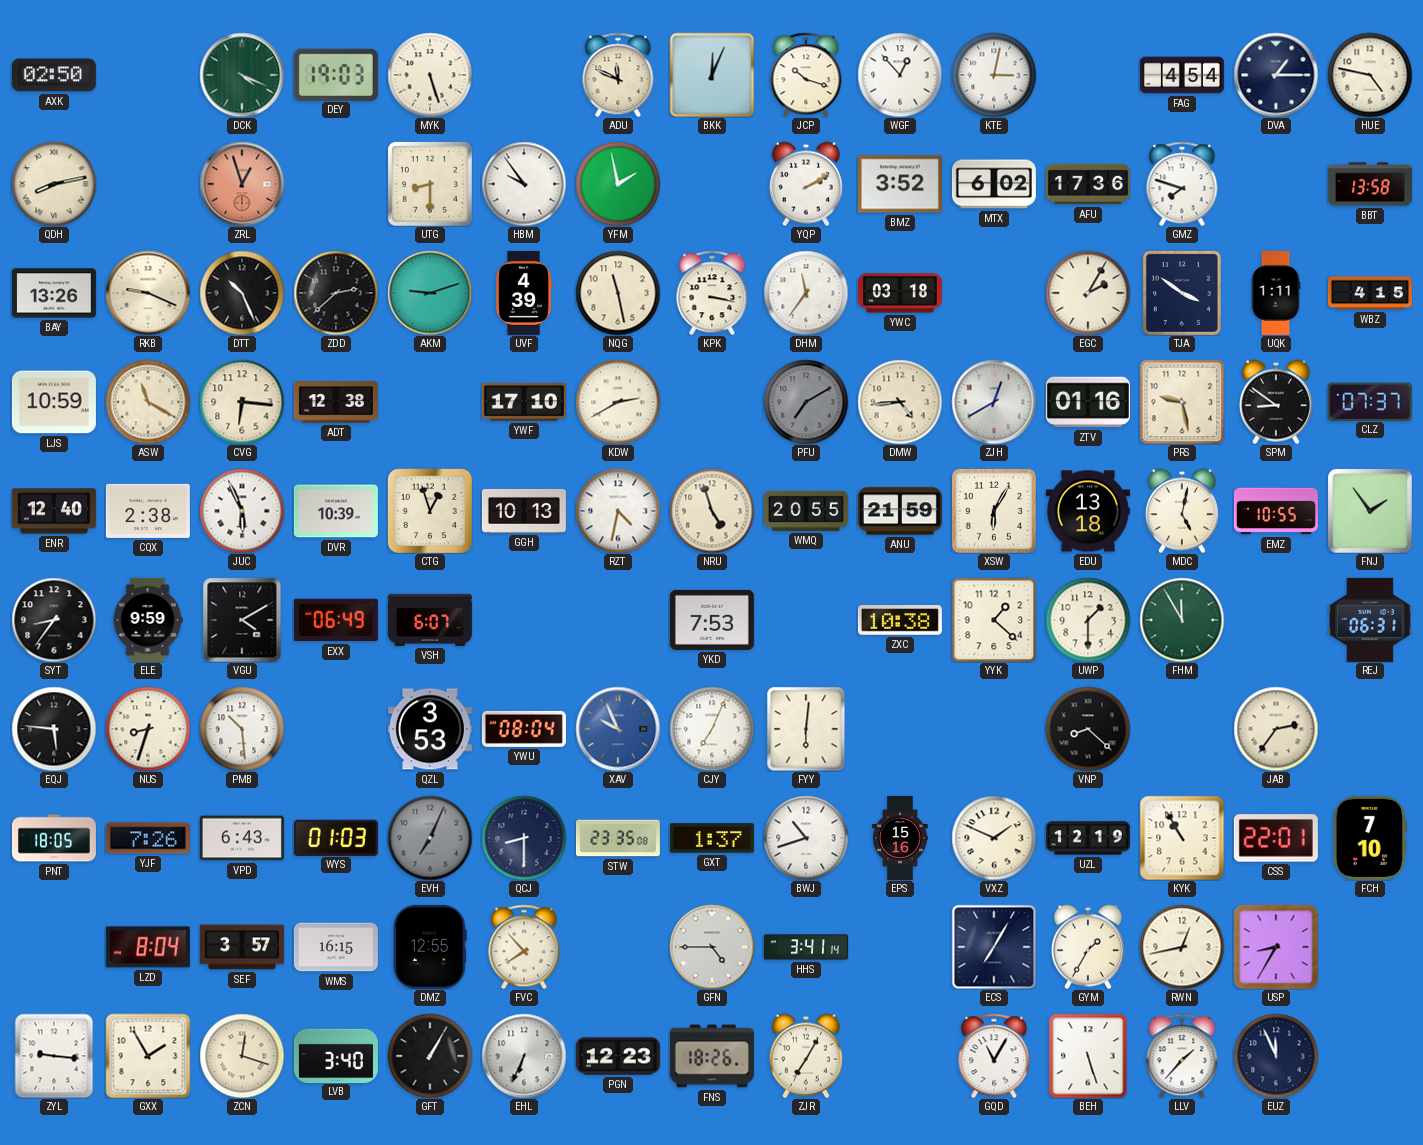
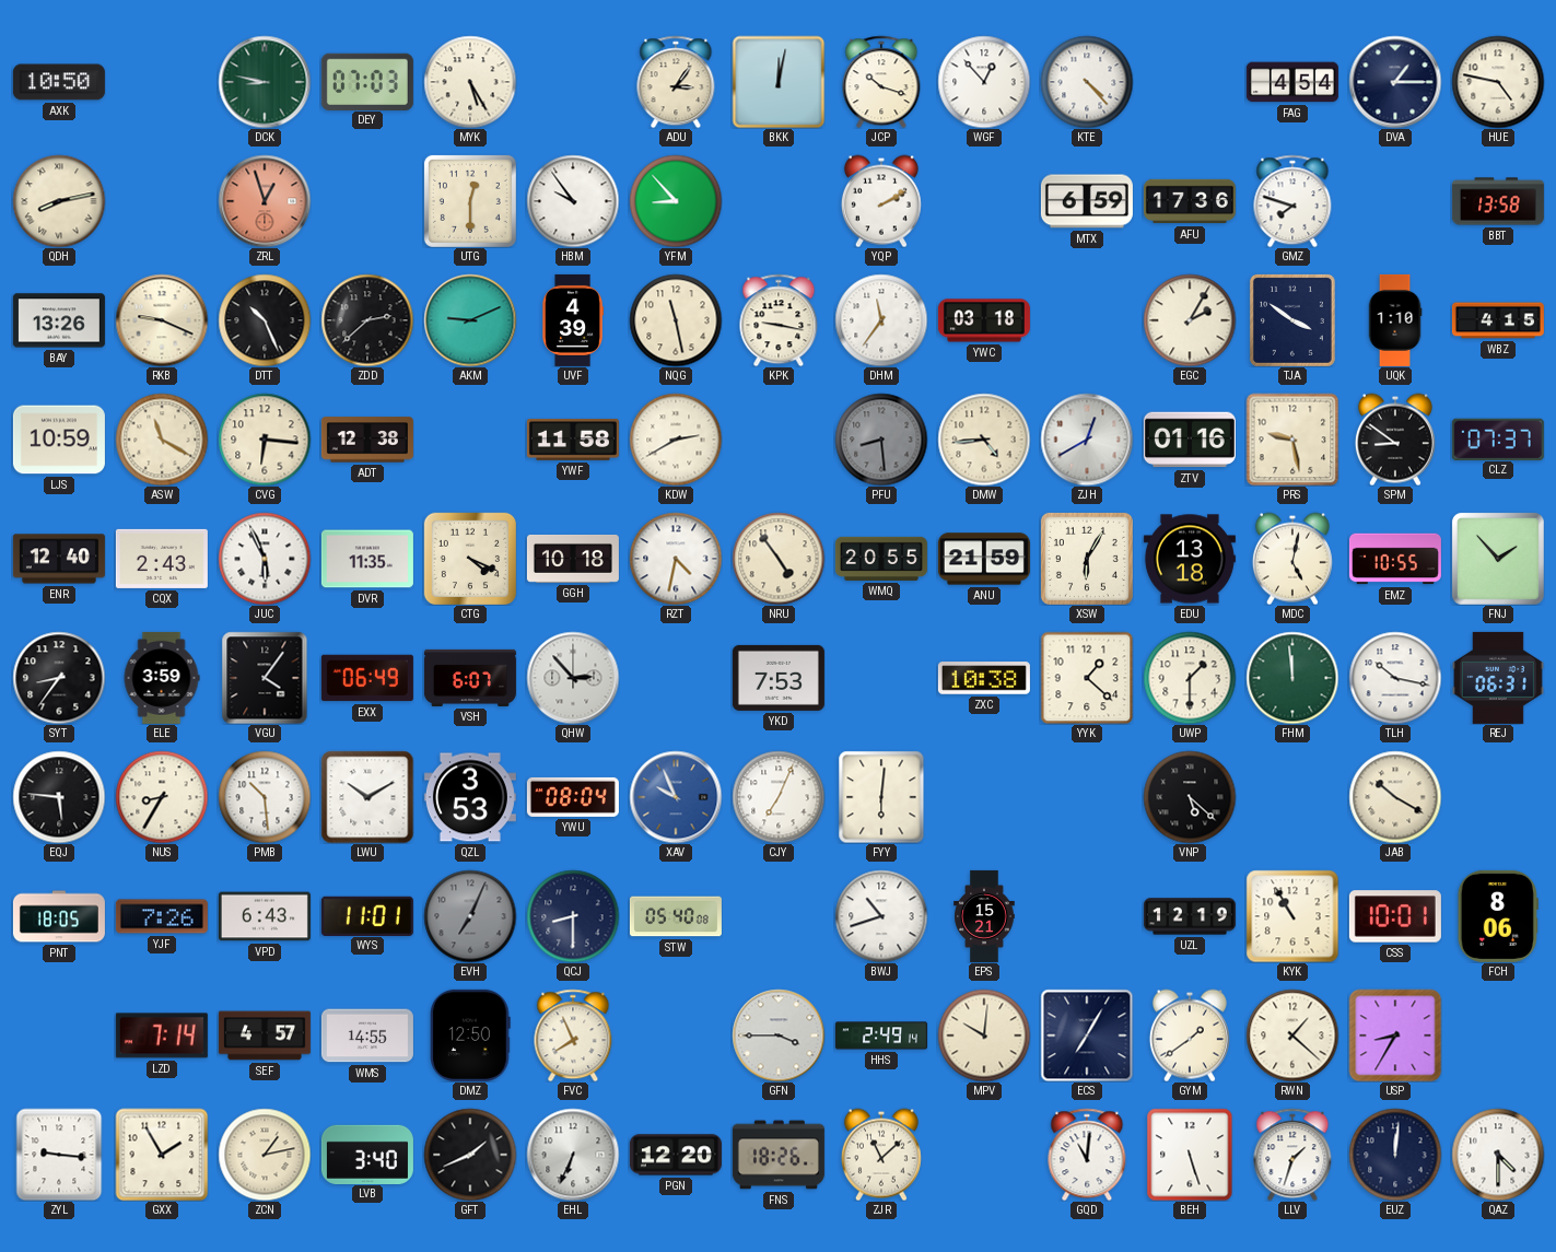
AXK: 02:50 -> 10:50 (59, 82)
DCK: 4:19 -> 8:47 (265, 82)
DEY: 19:03 -> 07:03 (367, 81)
MYK: 5:27 -> 5:25 (470, 82)
ADU: 11:49 -> 3:06 (676, 82)
BKK: 12:04 -> 12:02 (779, 82)
KTE: 3:02 -> 4:23 (1087, 82)
UTG: 8:30 -> 12:30 (470, 201)
YFM: 1:58 -> 8:53 (676, 201)
BMZ: 3:52 -> none (900, 184)
MTX: 6:02 -> 6:59 (1087, 201)
AKM: 9:12 -> 9:11 (470, 320)
KPK: 3:17 -> 9:17 (779, 320)
UQK: 1:11 -> 1:10 (1395, 320)
YWF: 17:10 -> 11:58 (573, 441)
PFU: 7:10 -> 8:29 (881, 440)
CQX: 2:38 -> 2:43 (162, 559)
DVR: 10:39 -> 11:35 (367, 559)
CTG: 12:57 -> 4:19 (469, 558)
GGH: 10:13 -> 10:18 (573, 559)
NRU: 4:57 -> 4:54 (779, 559)
FNJ: 1:54 -> 1:53 (1498, 559)
ELE: 9:59 -> 3:59 (162, 678)
VGU: 4:10 -> 4:06 (265, 678)
QHW: none -> 2:53 (573, 678)
FHM: 11:55 -> 11:59 (1292, 678)
TLH: none -> 10:17 (1395, 678)
NUS: 8:33 -> 8:35 (162, 797)
LWU: none -> 10:10 (367, 797)
VNP: 8:22 -> 5:22 (1190, 797)
JAB: 2:36 -> 10:20 (1395, 797)
WYS: 01:03 -> 11:01 (367, 915)
STW: 23:35 -> 05:40 (676, 916)
GXT: 1:37 -> none (712, 838)
EPS: 15:16 -> 15:21 (984, 916)
VXZ: 1:49 -> none (994, 838)
CSS: 22:01 -> 10:01 (1395, 916)
FCH: 7:10 -> 8:06 (1498, 916)
LZD: 8:04 -> 7:14 (162, 1035)
SEF: 3:57 -> 4:57 (265, 1035)
WMS: 16:15 -> 14:55 (367, 1035)
DMZ: 12:55 -> 12:50 (470, 1035)
FVC: 7:53 -> 7:56 (573, 1035)
GFN: 4:45 -> 3:45 (779, 1035)
HHS: 3:41 -> 2:49 (881, 1035)
MPV: none -> 10:01 (984, 1035)
GYM: 1:35 -> 1:39 (1190, 1035)
RWN: 12:43 -> 1:22 (1292, 1035)
ZCN: 12:18 -> 1:13 (265, 1155)
GFT: 1:05 -> 1:41 (470, 1155)
PGN: 12:23 -> 12:20 (676, 1155)
ZJR: 7:05 -> 11:08 (881, 1155)
GQD: 11:05 -> 11:01 (1087, 1155)
LLV: 1:37 -> 1:33 (1292, 1155)
EUZ: 11:56 -> 12:01 (1395, 1155)
QAZ: none -> 4:30 (1498, 1155)
